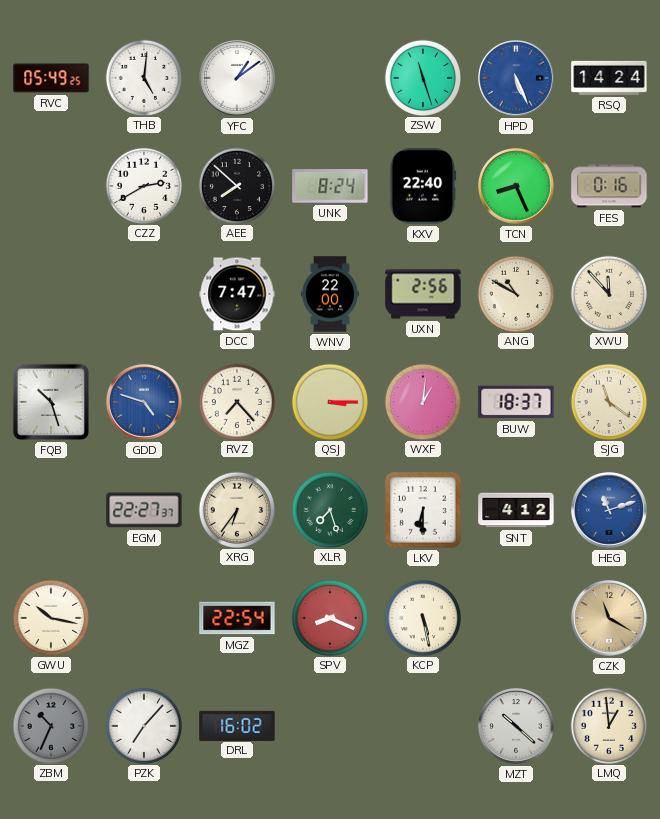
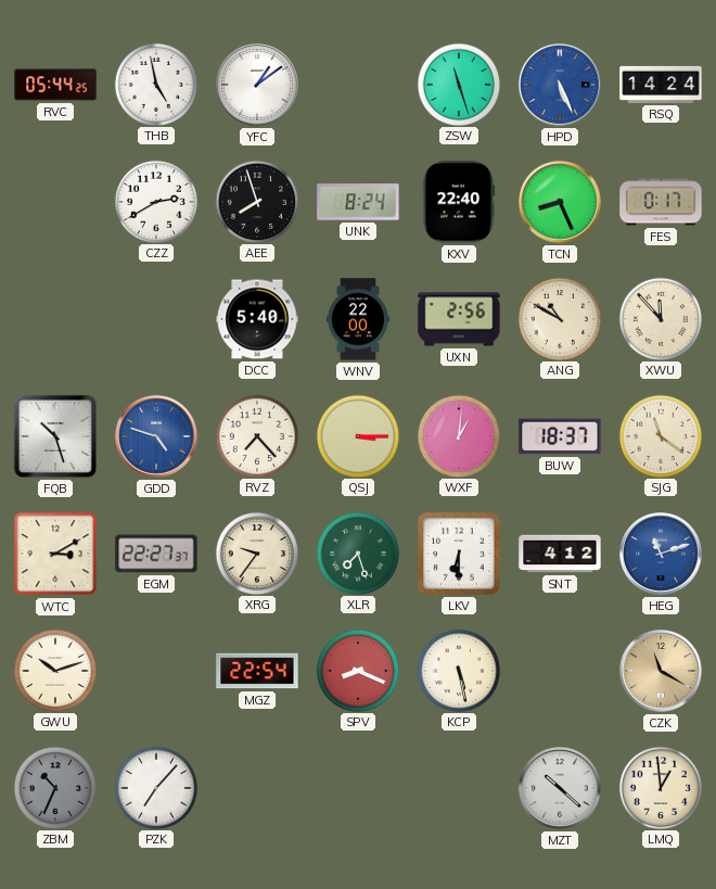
RVC: 05:49 -> 05:44 (55, 85)
THB: 5:01 -> 4:58 (155, 84)
AEE: 7:52 -> 7:57 (256, 201)
FES: 0:16 -> 0:17 (661, 202)
DCC: 7:47 -> 5:40 (257, 319)
WTC: none -> 3:10 (55, 554)
XRG: 6:36 -> 9:36 (256, 553)
GWU: 10:17 -> 10:12 (54, 670)
DRL: 16:02 -> none (237, 725)
